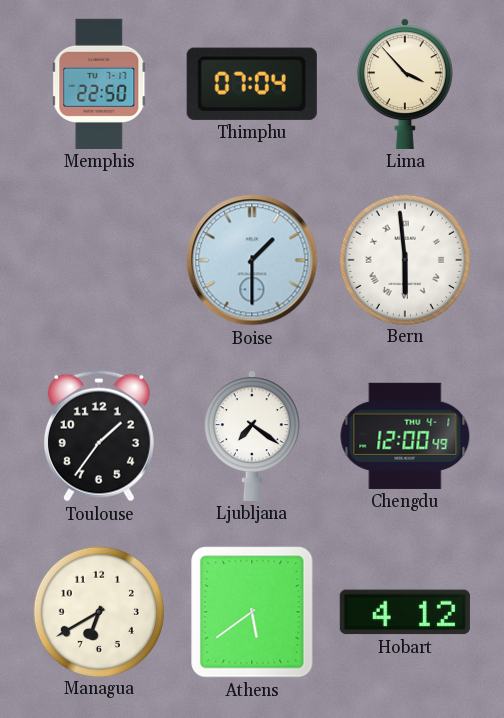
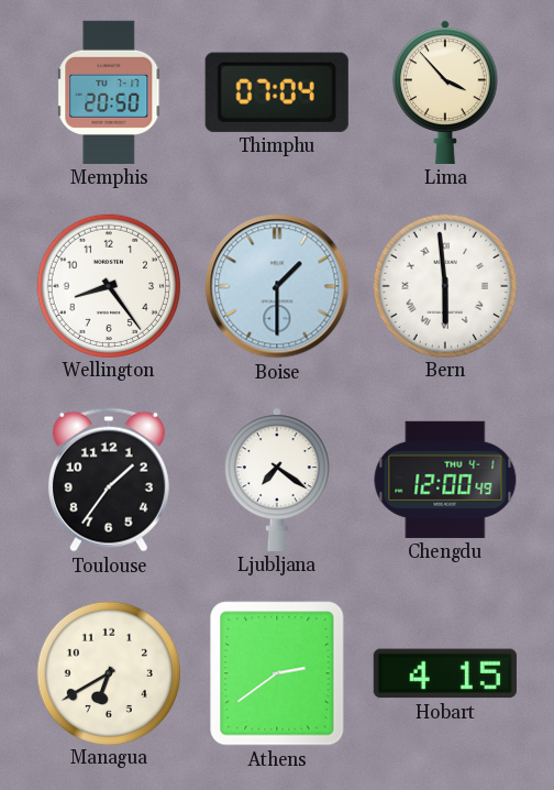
Memphis: 22:50 -> 20:50 (110, 92)
Wellington: none -> 8:24 (108, 285)
Athens: 5:39 -> 2:39 (277, 673)
Hobart: 4:12 -> 4:15 (445, 673)
